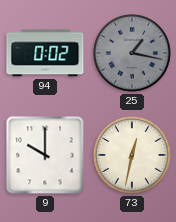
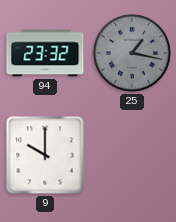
94: 0:02 -> 23:32 (45, 53)
73: 12:32 -> none (133, 156)
